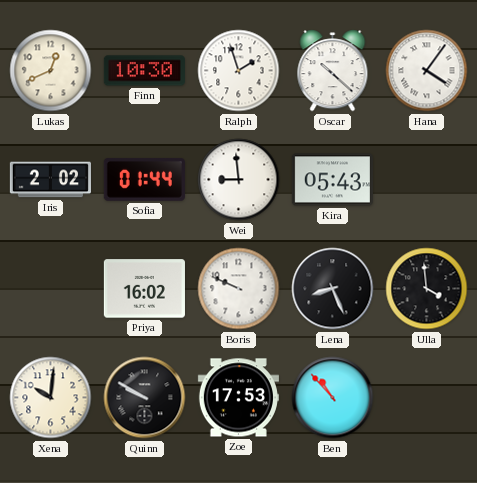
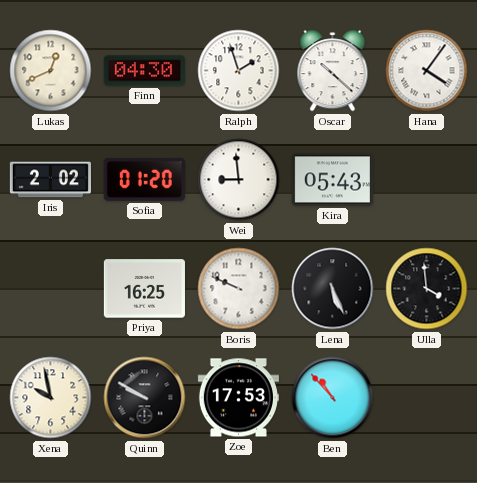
Finn: 10:30 -> 04:30 (144, 71)
Sofia: 01:44 -> 01:20 (144, 179)
Priya: 16:02 -> 16:25 (144, 289)
Lena: 8:26 -> 5:26 (333, 289)
Xena: 10:01 -> 9:58 (51, 398)
